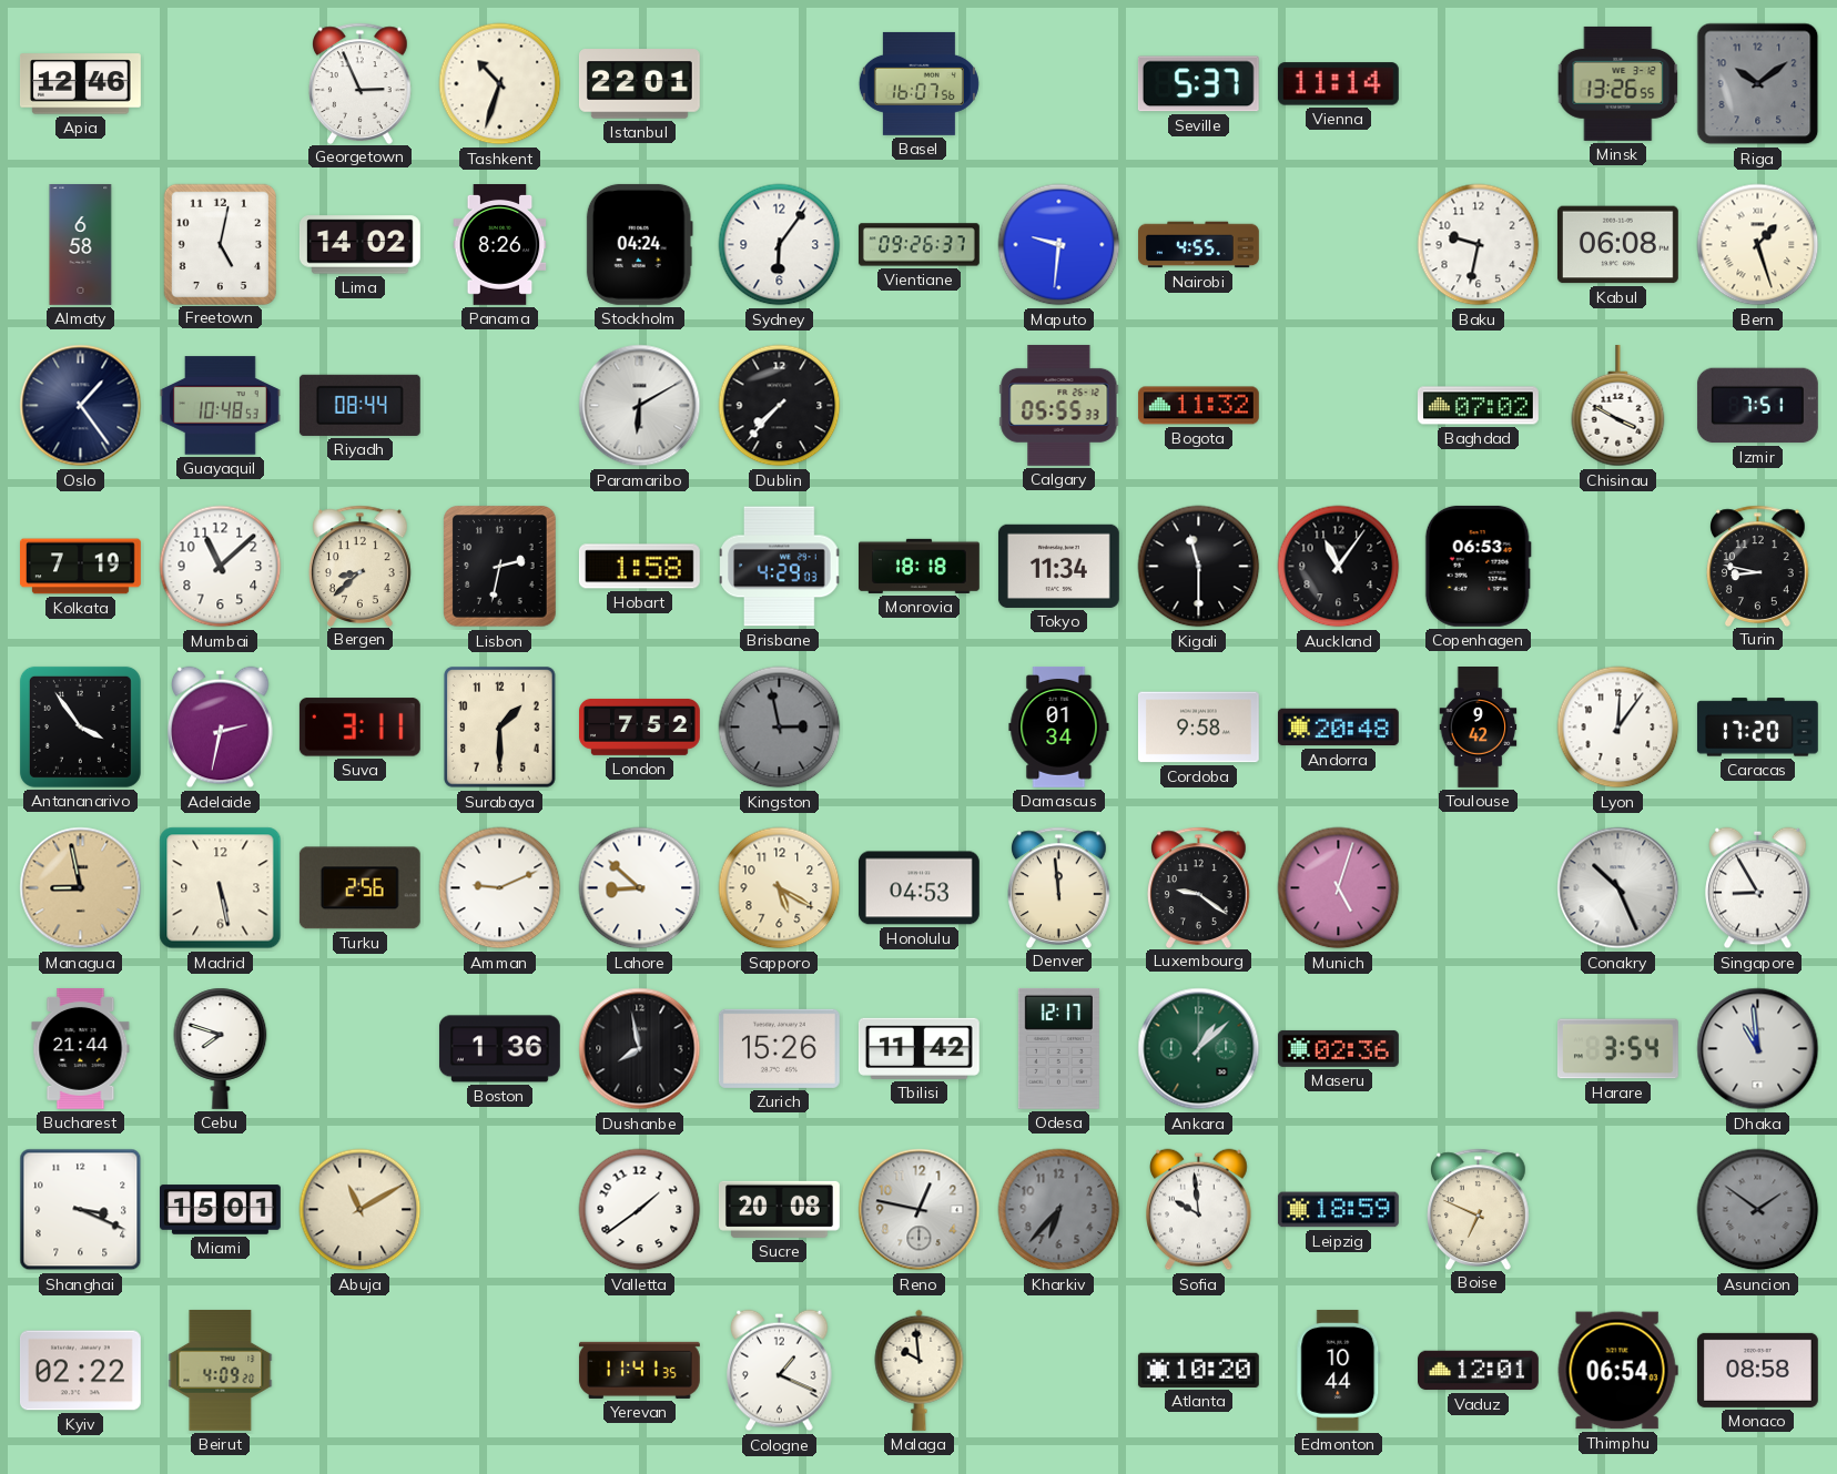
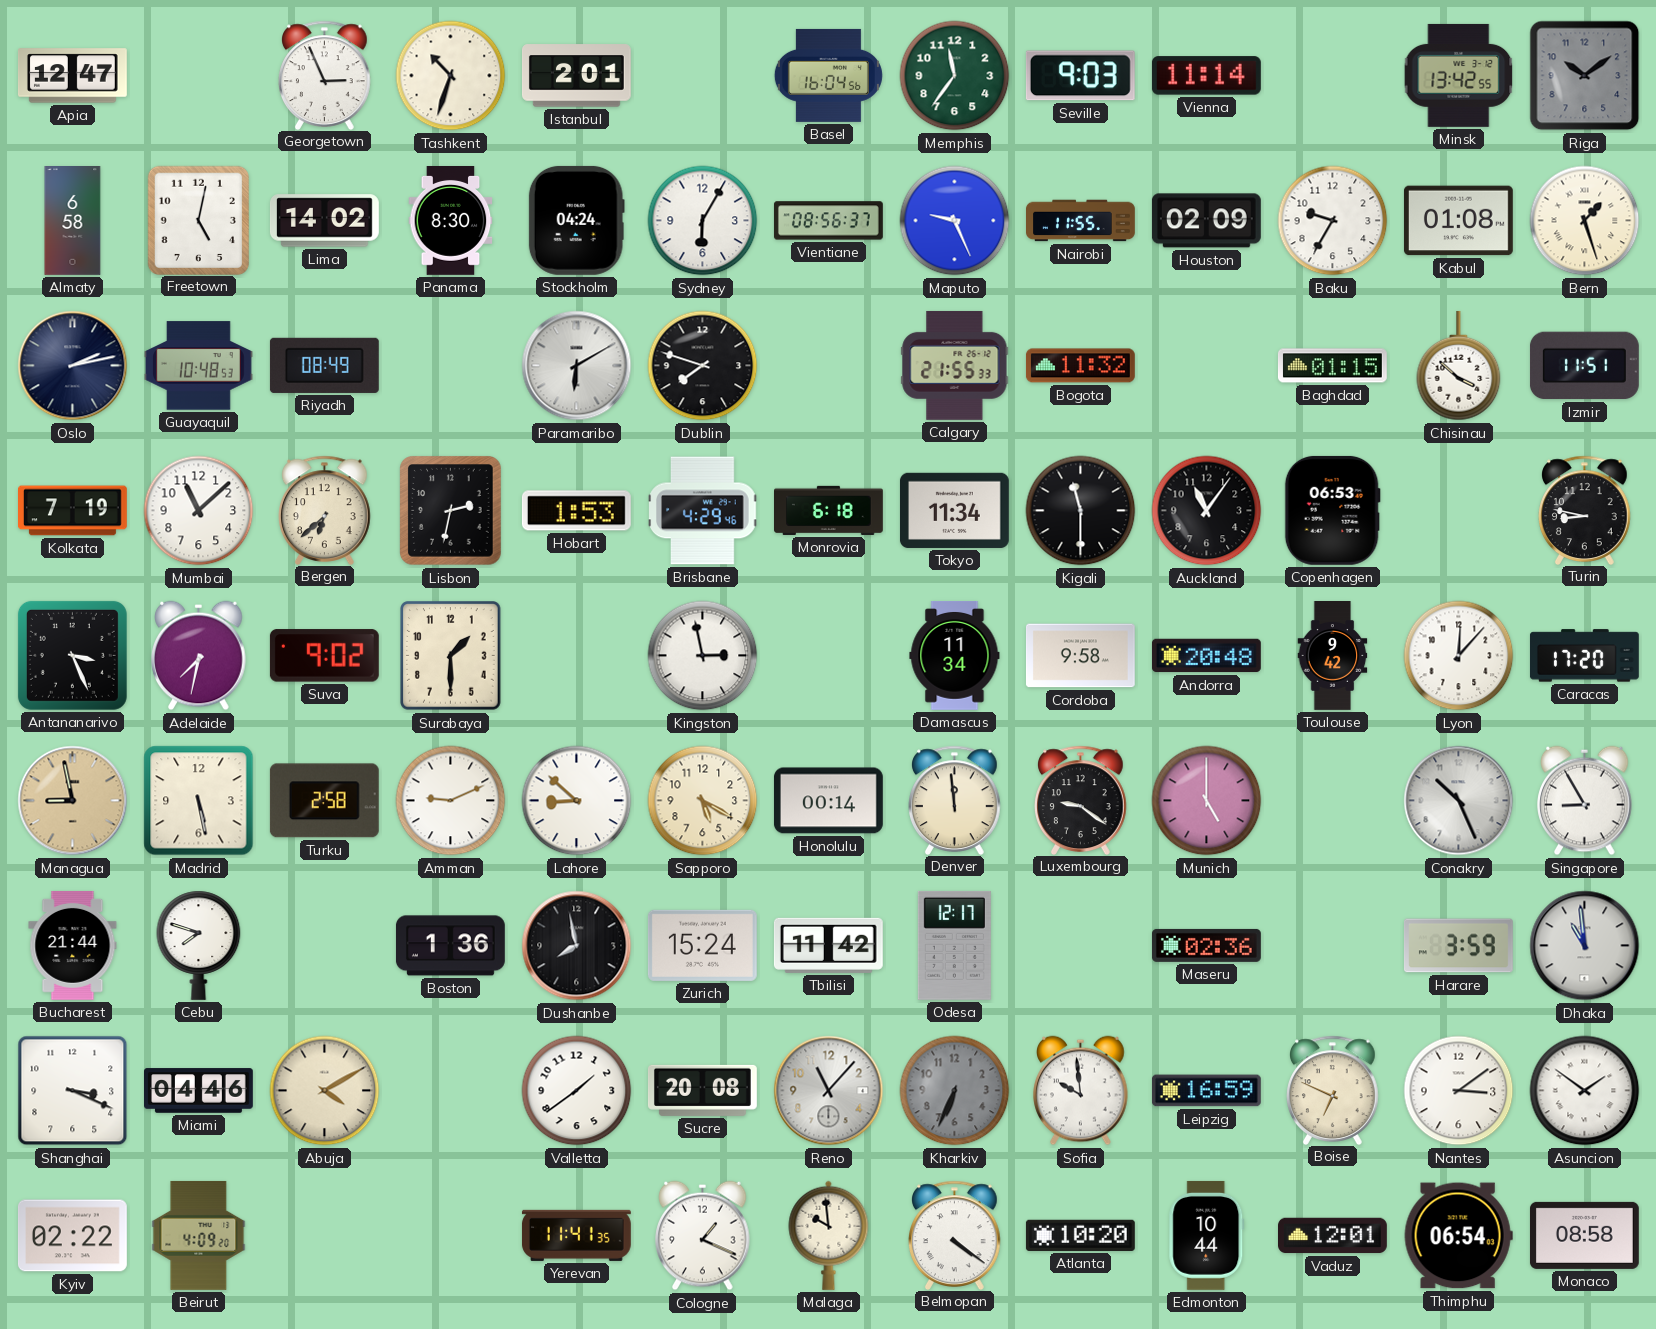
Apia: 12:46 -> 12:47 (73, 76)
Istanbul: 22:01 -> 2:01 (576, 76)
Basel: 16:07 -> 16:04 (828, 75)
Memphis: none -> 11:36 (955, 76)
Seville: 5:37 -> 9:03 (1080, 76)
Minsk: 13:26 -> 13:42 (1459, 75)
Panama: 8:26 -> 8:30 (451, 221)
Sydney: 6:06 -> 6:05 (703, 221)
Vientiane: 09:26 -> 08:56 (828, 221)
Maputo: 9:31 -> 9:26 (955, 221)
Nairobi: 4:55 -> 11:55 (1081, 221)
Houston: none -> 02:09 (1206, 221)
Baku: 9:32 -> 9:35 (1333, 221)
Kabul: 06:08 -> 01:08 (1458, 221)
Oslo: 1:24 -> 2:13 (73, 366)
Riyadh: 08:44 -> 08:49 (324, 365)
Dublin: 7:37 -> 7:48 (703, 366)
Calgary: 05:55 -> 21:55 (955, 365)
Baghdad: 07:02 -> 01:15 (1332, 366)
Chisinau: 3:50 -> 3:52 (1459, 366)
Izmir: 7:51 -> 11:51 (1584, 366)
Bergen: 8:38 -> 6:38 (325, 510)
Hobart: 1:58 -> 1:53 (576, 511)
Brisbane: 4:29:03 -> 4:29:46 (703, 511)
Monrovia: 18:18 -> 6:18 (829, 510)
Antananarivo: 3:54 -> 3:26 (72, 655)
Adelaide: 2:32 -> 7:32 (199, 656)
Suva: 3:11 -> 9:02 (324, 656)
London: 7:52 -> none (640, 726)
Kingston dial: grey -> white (703, 656)
Damascus: 01:34 -> 11:34 (955, 656)
Lyon: 12:06 -> 12:07 (1459, 656)
Turku: 2:56 -> 2:58 (324, 801)
Honolulu: 04:53 -> 00:14 (828, 801)
Munich: 5:03 -> 5:00 (1207, 801)
Zurich: 15:26 -> 15:24 (702, 945)
Ankara: 1:08 -> none (1199, 1049)
Harare: 3:54 -> 3:59 (1458, 946)
Miami: 15:01 -> 04:46 (199, 1091)
Abuja: 11:10 -> 4:10 (325, 1091)
Reno: 12:47 -> 11:07 (829, 1091)
Kharkiv: 6:37 -> 6:34 (955, 1091)
Leipzig: 18:59 -> 16:59 (1206, 1091)
Nantes: none -> 3:09 (1459, 1091)
Asuncion dial: grey -> white (1585, 1091)
Belmopan: none -> 4:21 (955, 1235)
